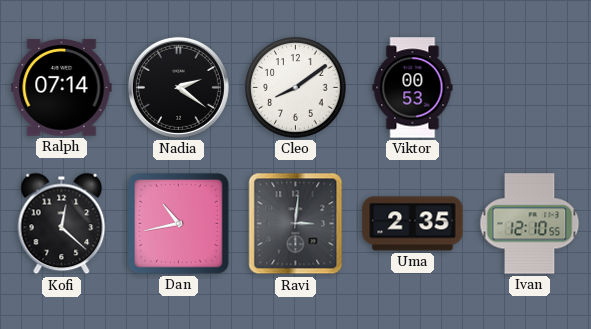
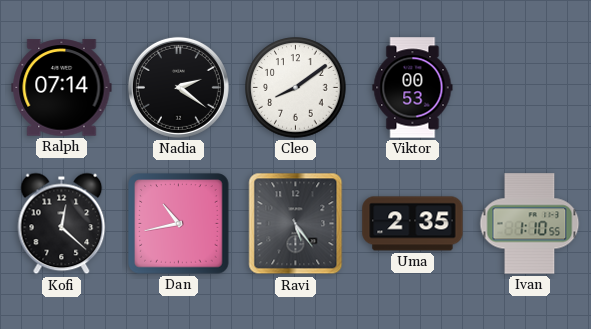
Ravi: 3:01 -> 5:24 (296, 224)
Ivan: 12:10 -> 1:10 (530, 224)
